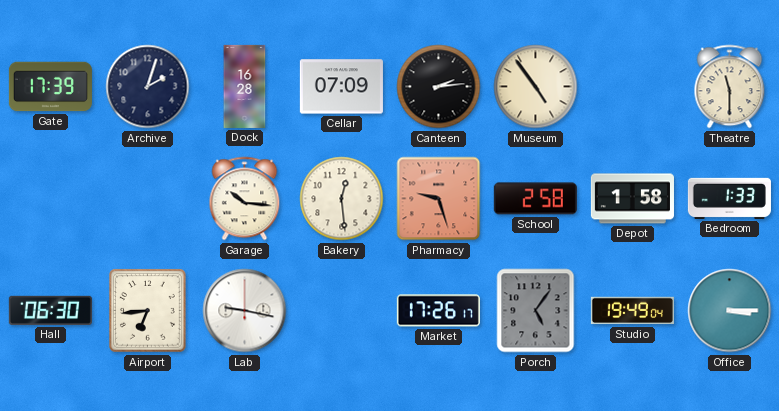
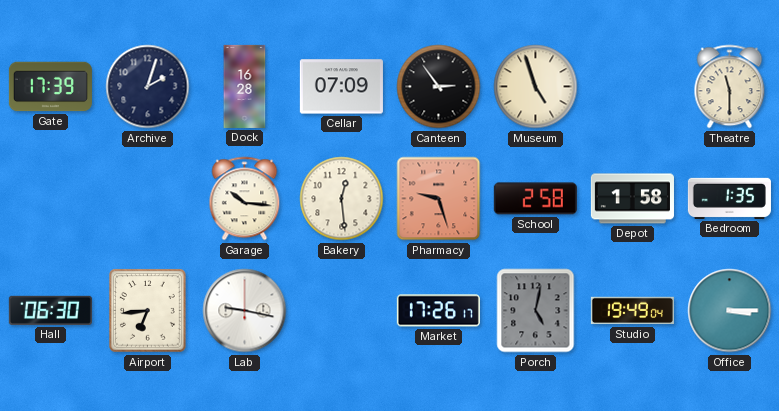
Canteen: 2:14 -> 2:54 (439, 87)
Museum: 4:54 -> 4:57 (536, 87)
Bedroom: 1:33 -> 1:35 (729, 198)
Porch: 5:06 -> 5:02 (536, 311)
